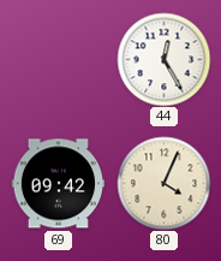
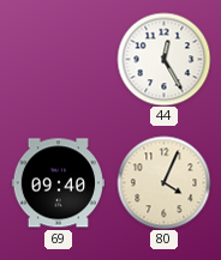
69: 09:42 -> 09:40 (58, 183)
